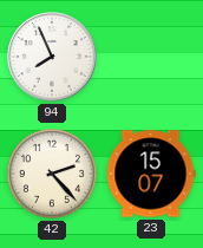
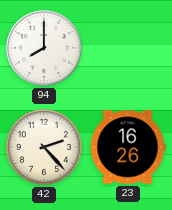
94: 7:56 -> 8:00 (44, 48)
23: 15:07 -> 16:26 (128, 147)
